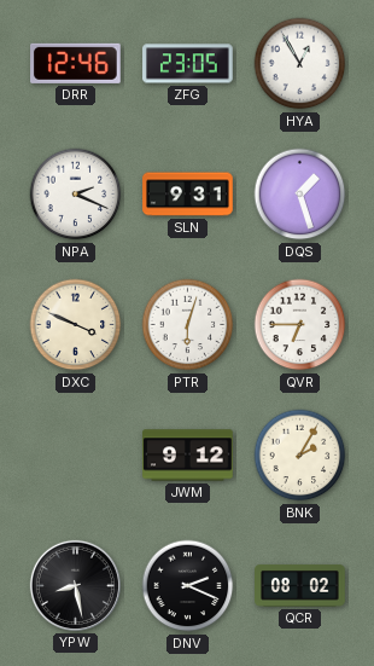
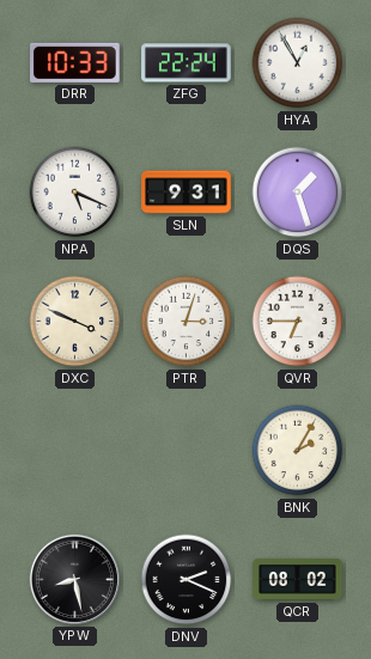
DRR: 12:46 -> 10:33 (75, 62)
ZFG: 23:05 -> 22:24 (187, 63)
NPA: 2:19 -> 5:19 (75, 193)
PTR: 6:03 -> 3:03 (187, 322)
JWM: 9:12 -> none (188, 456)
